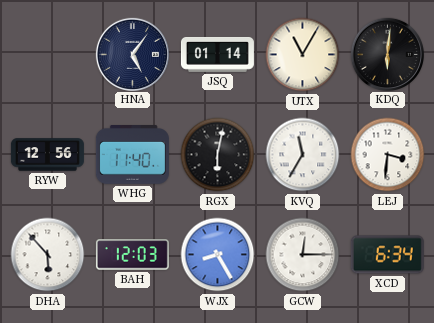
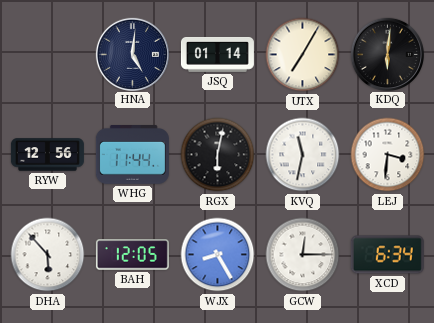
HNA: 5:06 -> 5:01 (132, 54)
UTX: 11:05 -> 7:05 (303, 55)
WHG: 11:40 -> 11:44 (132, 155)
KVQ: 11:35 -> 11:32 (303, 155)
BAH: 12:03 -> 12:05 (132, 255)
